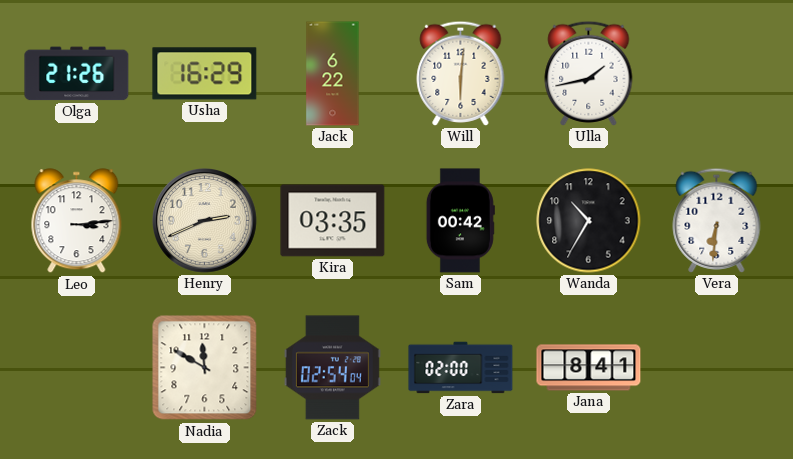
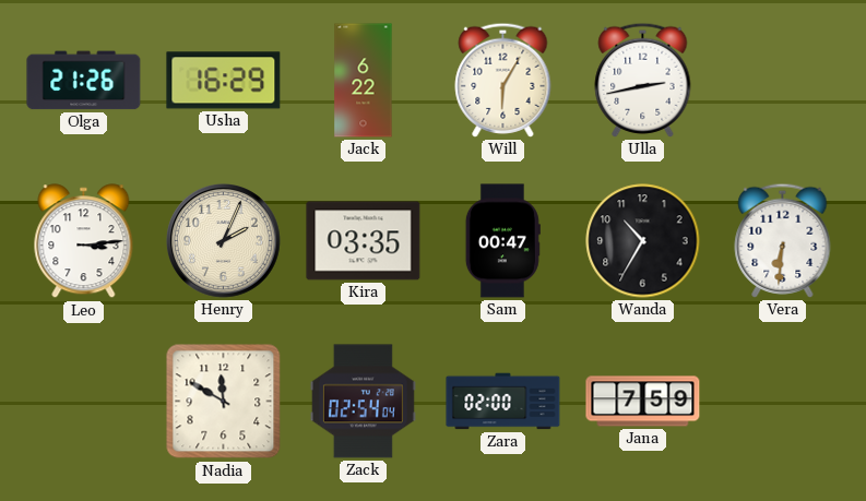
Will: 6:01 -> 6:05 (503, 80)
Ulla: 1:43 -> 2:43 (643, 80)
Henry: 2:41 -> 2:04 (224, 241)
Sam: 00:42 -> 00:47 (502, 241)
Jana: 8:41 -> 7:59 (643, 402)
